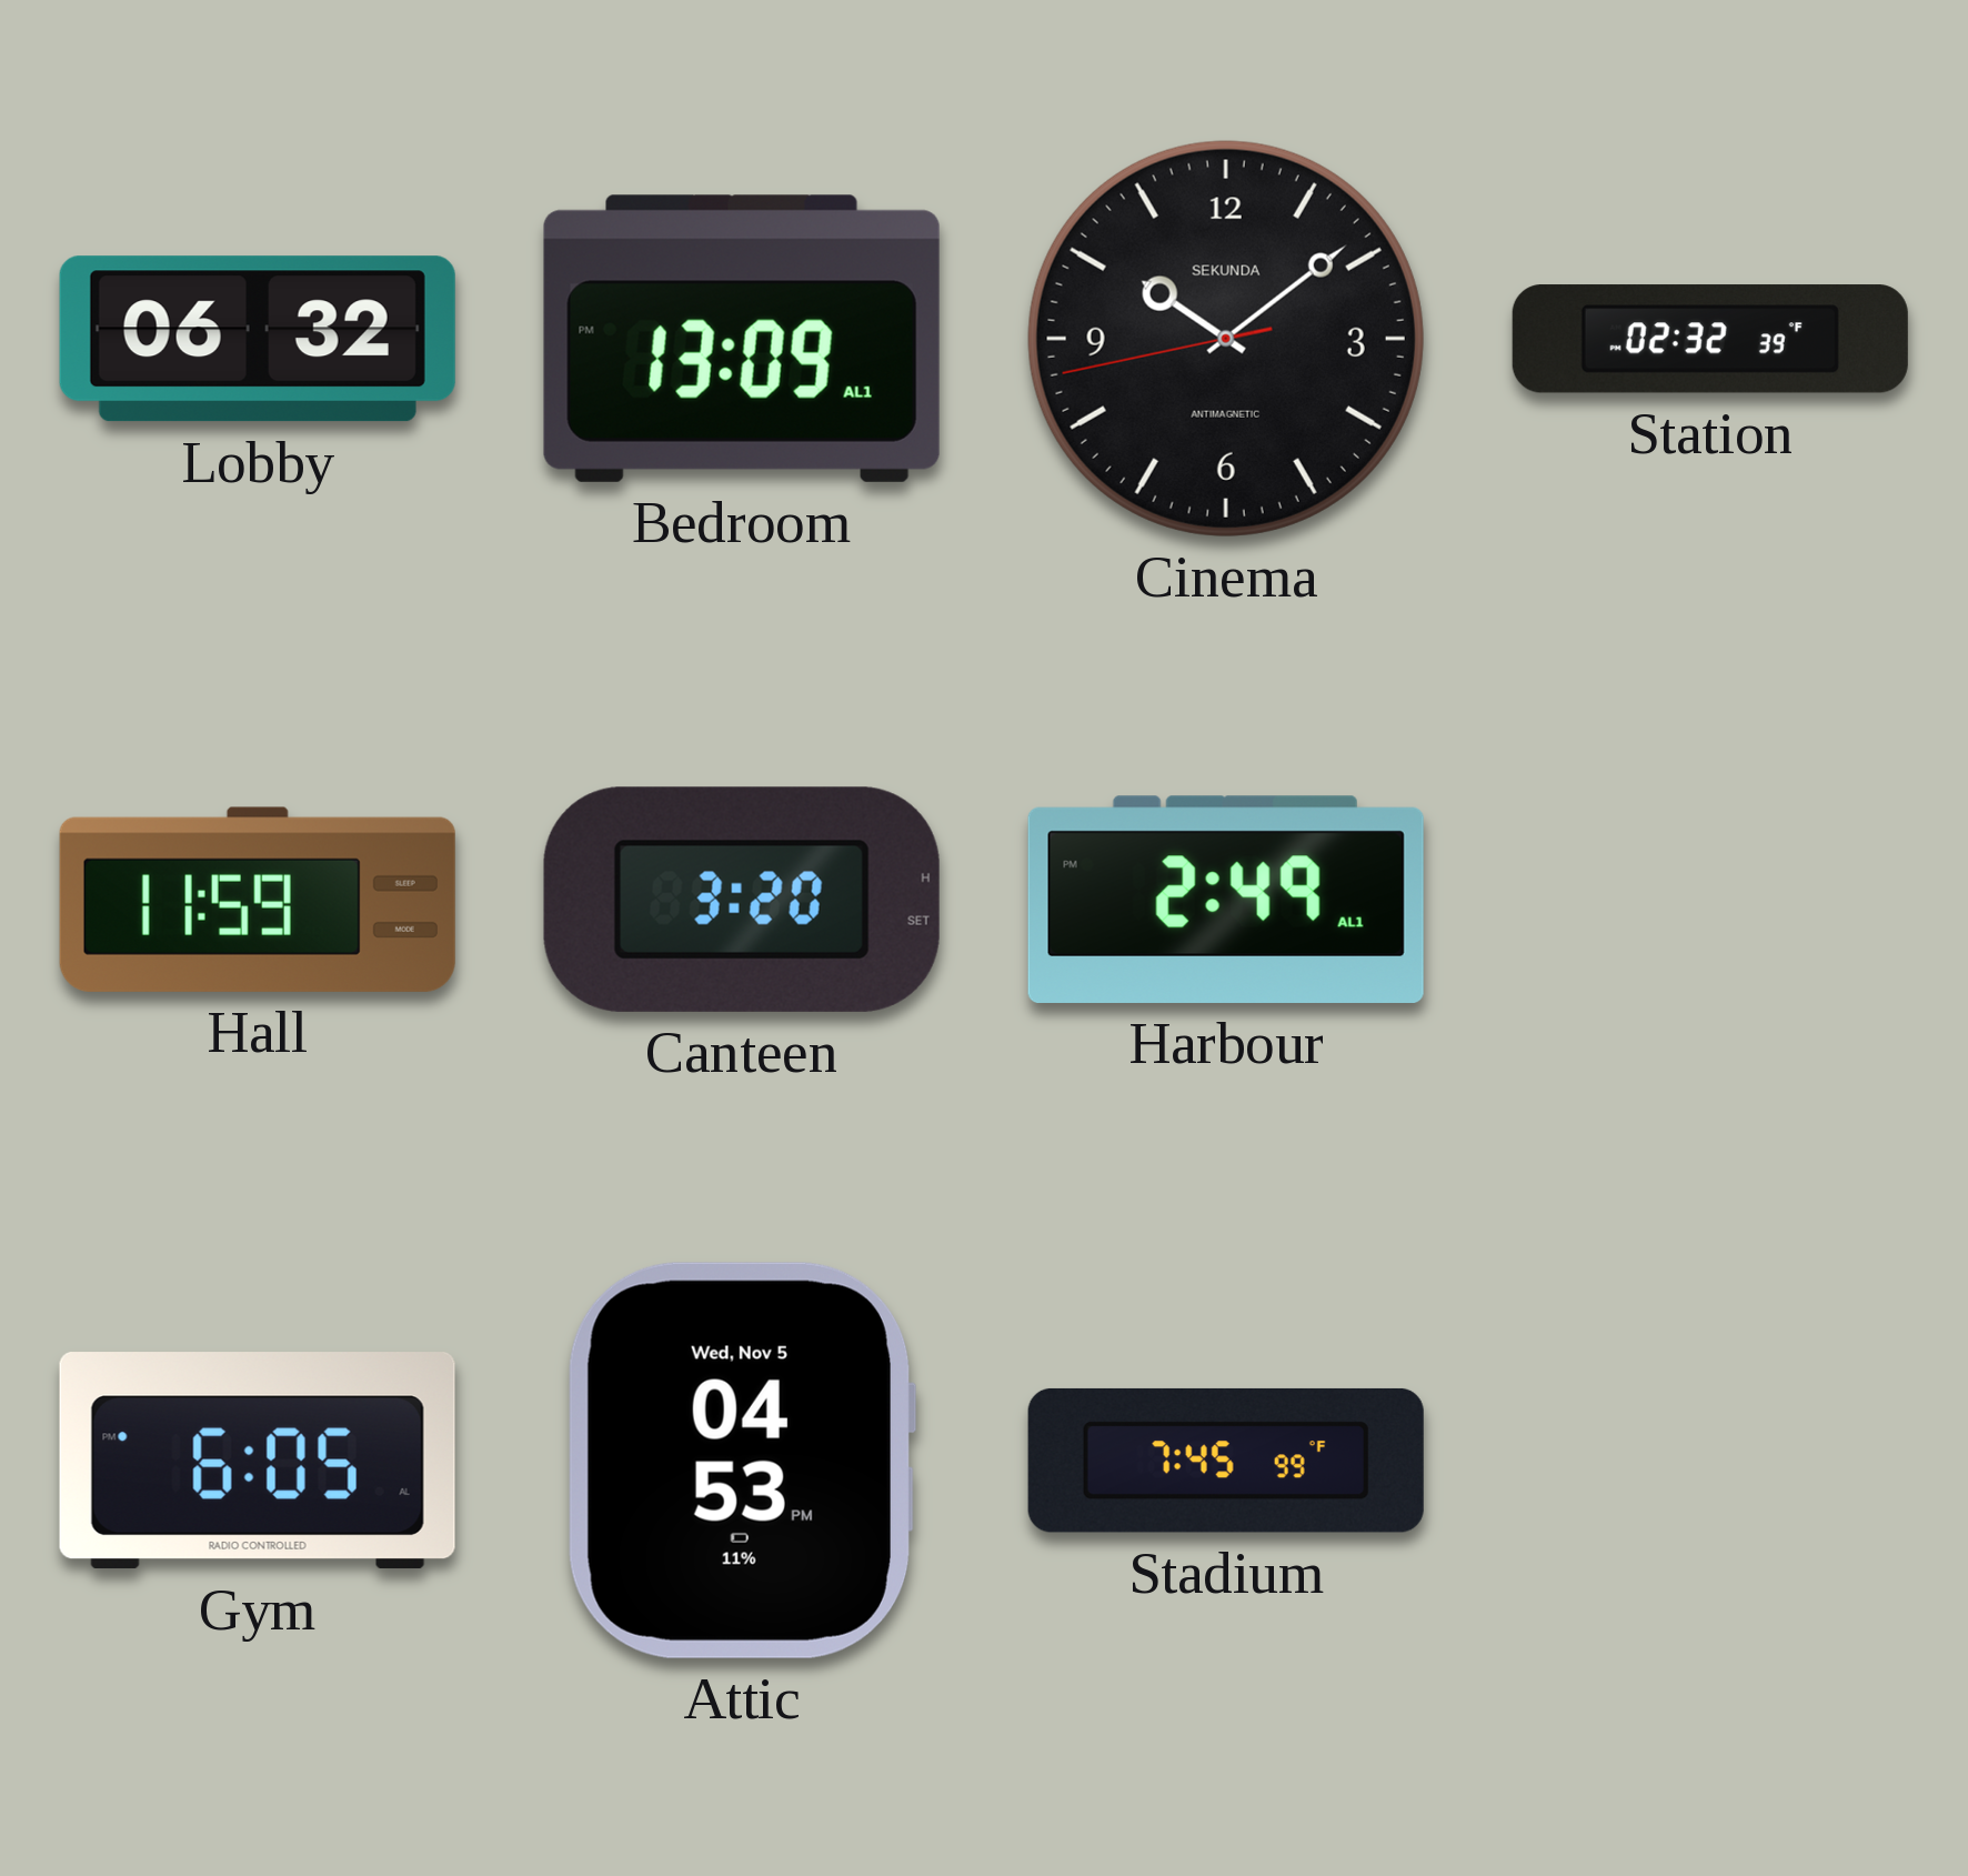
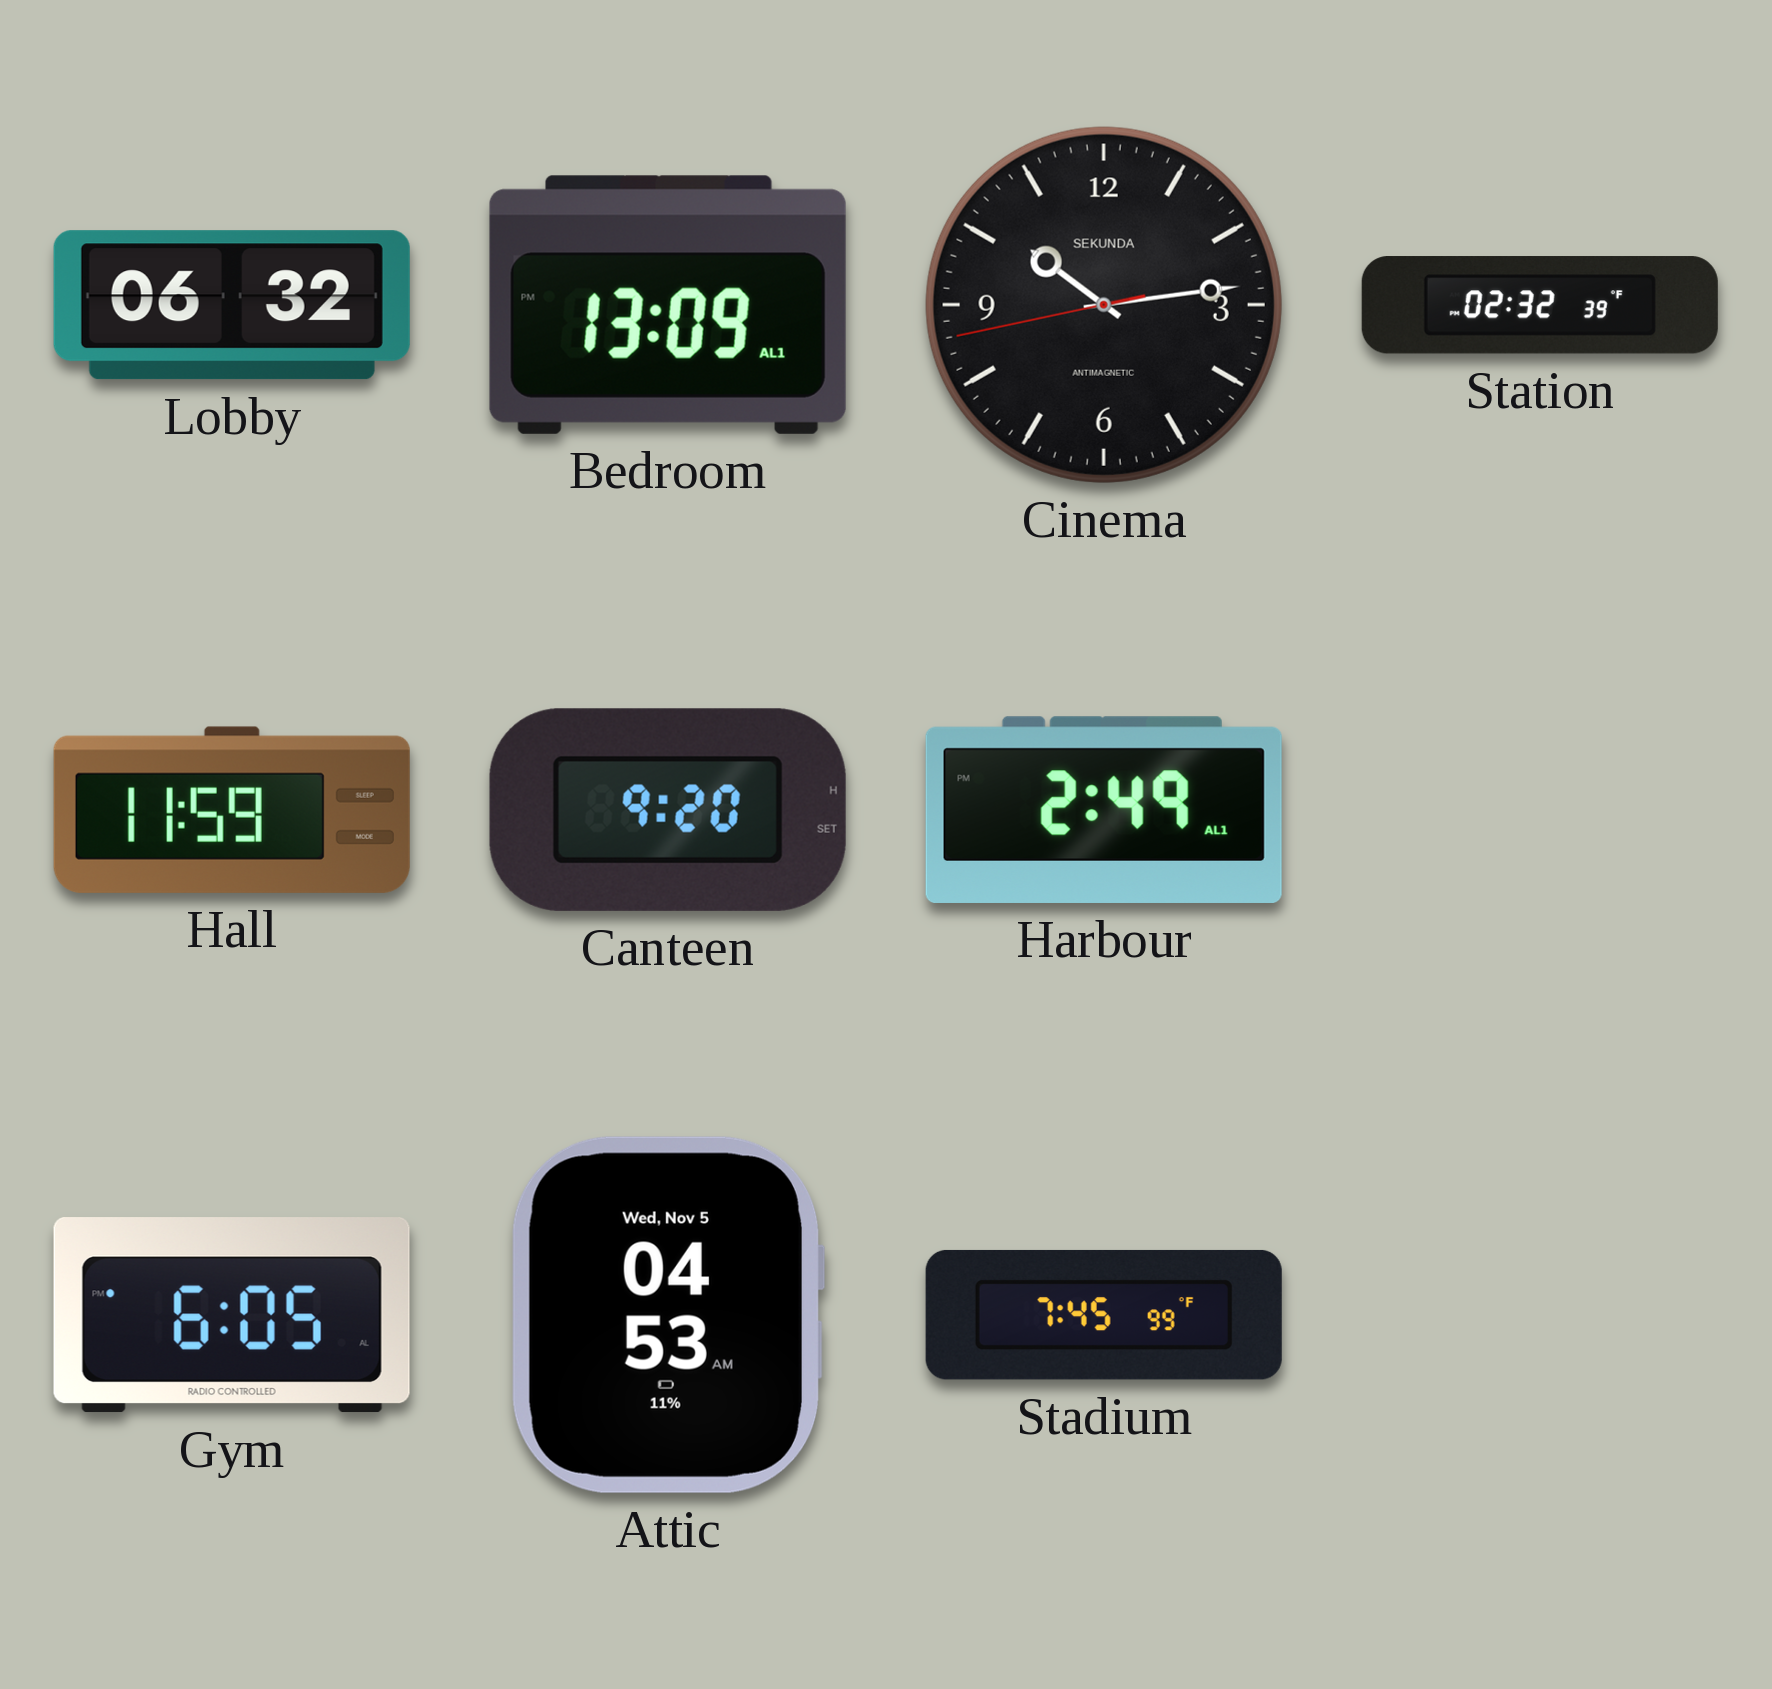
Cinema: 10:08 -> 10:13 (1104, 305)
Canteen: 3:20 -> 9:20 (668, 810)
Attic: 04:53 PM -> 04:53 AM (667, 1315)
